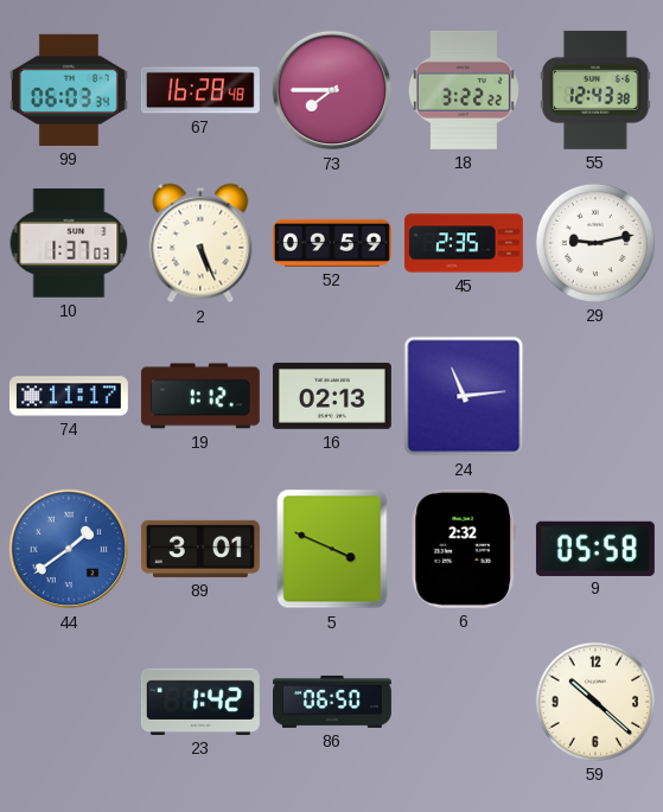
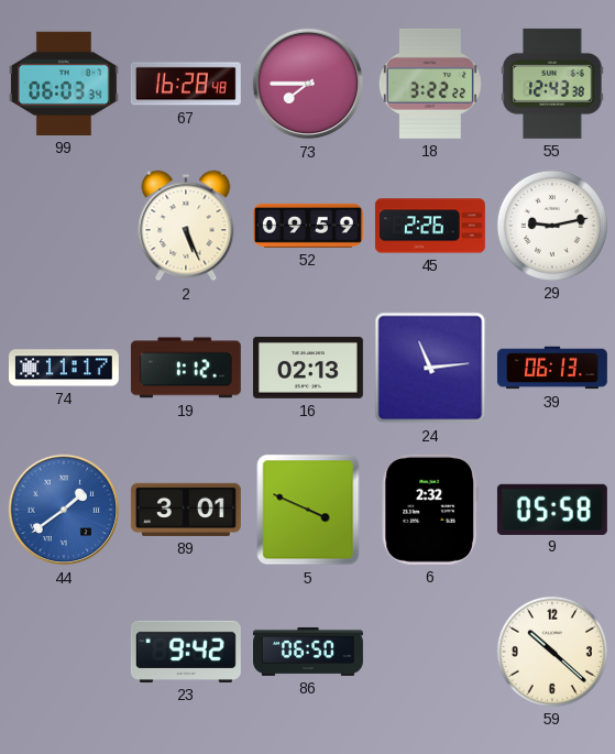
10: 1:37 -> none (69, 244)
45: 2:35 -> 2:26 (430, 226)
39: none -> 06:13 (552, 368)
23: 1:42 -> 9:42 (186, 652)
